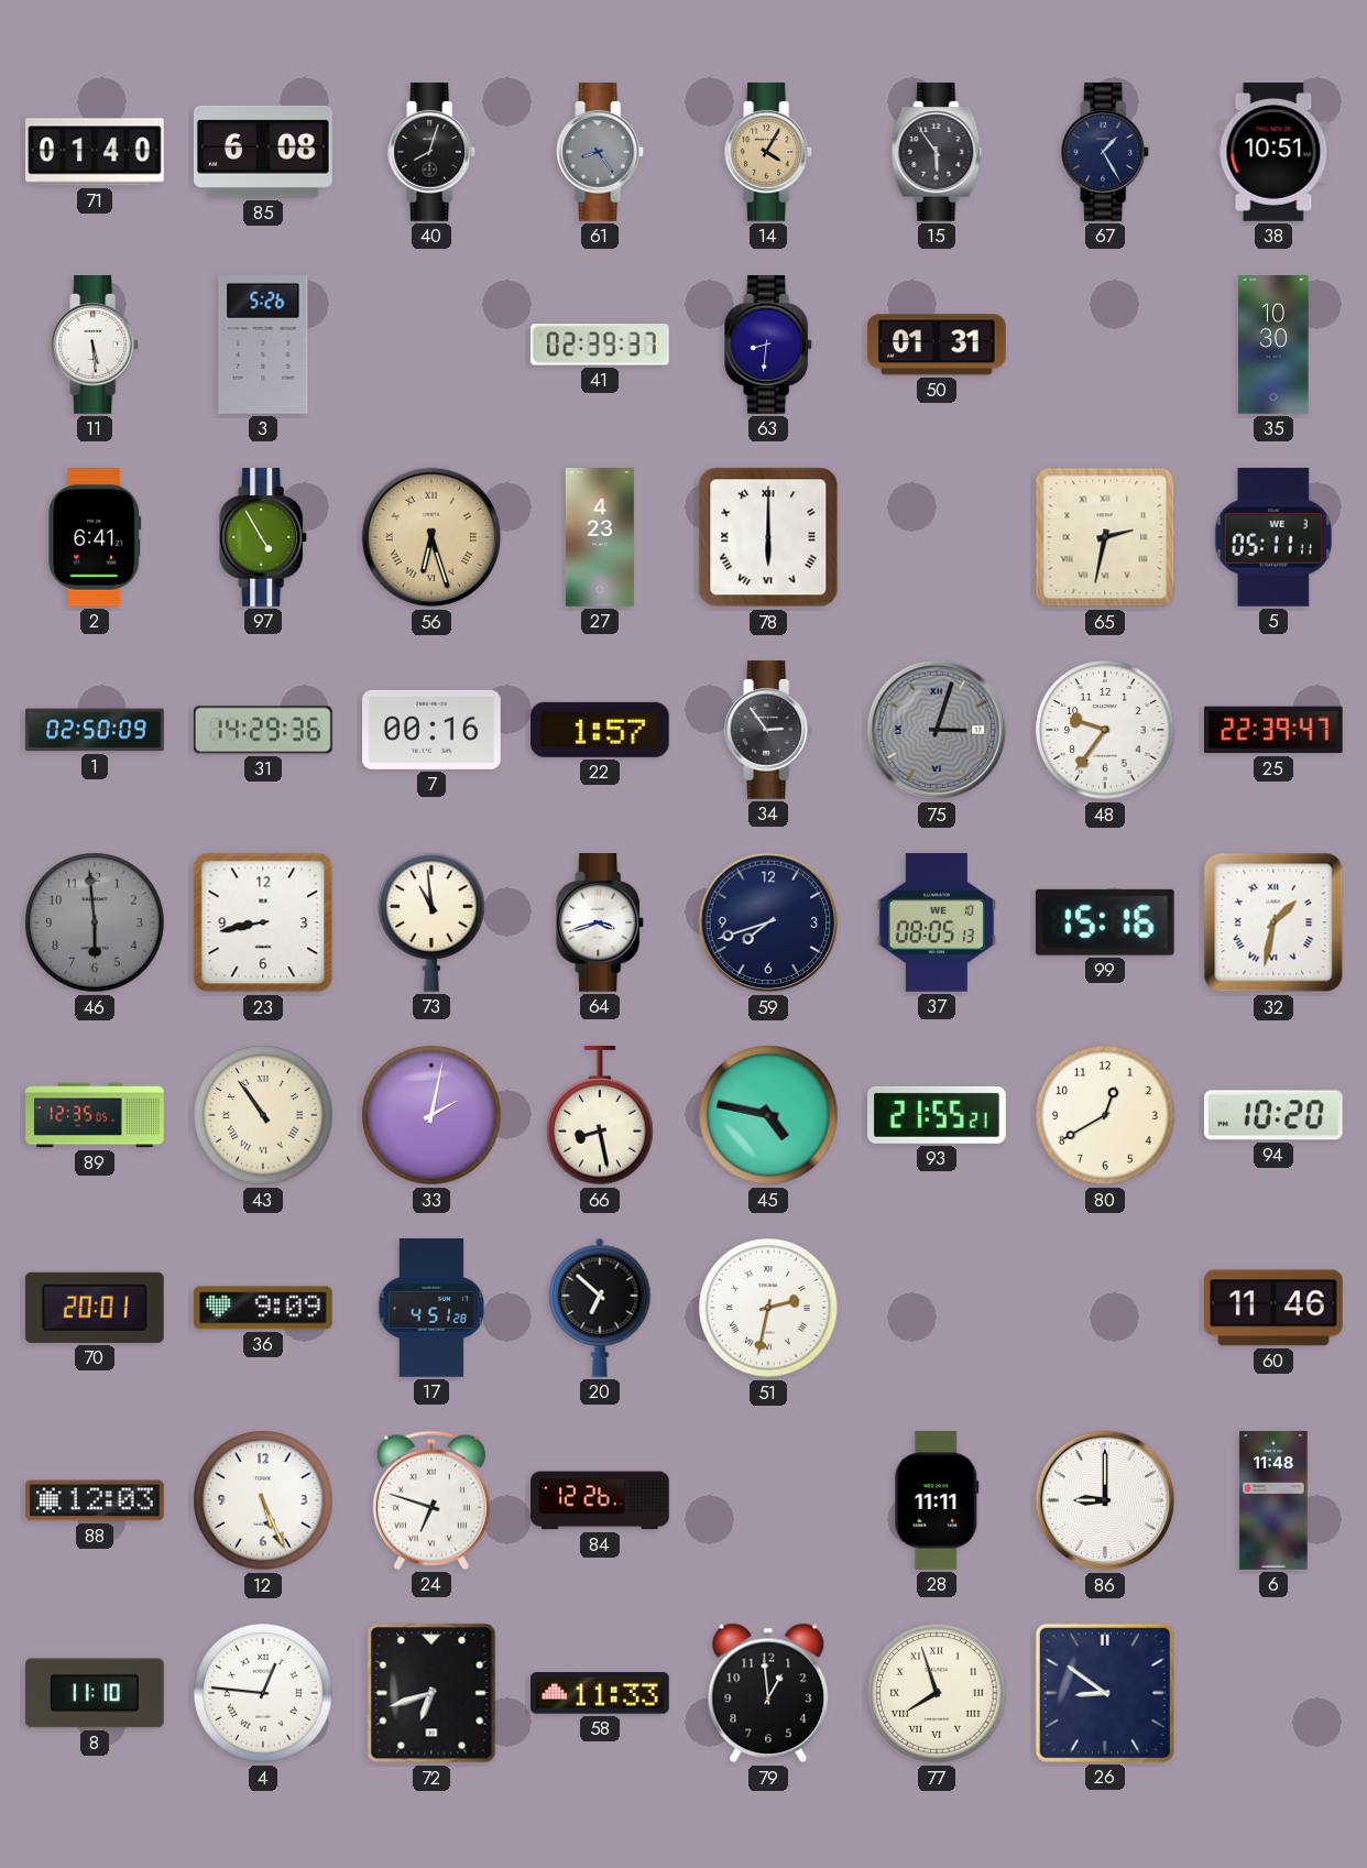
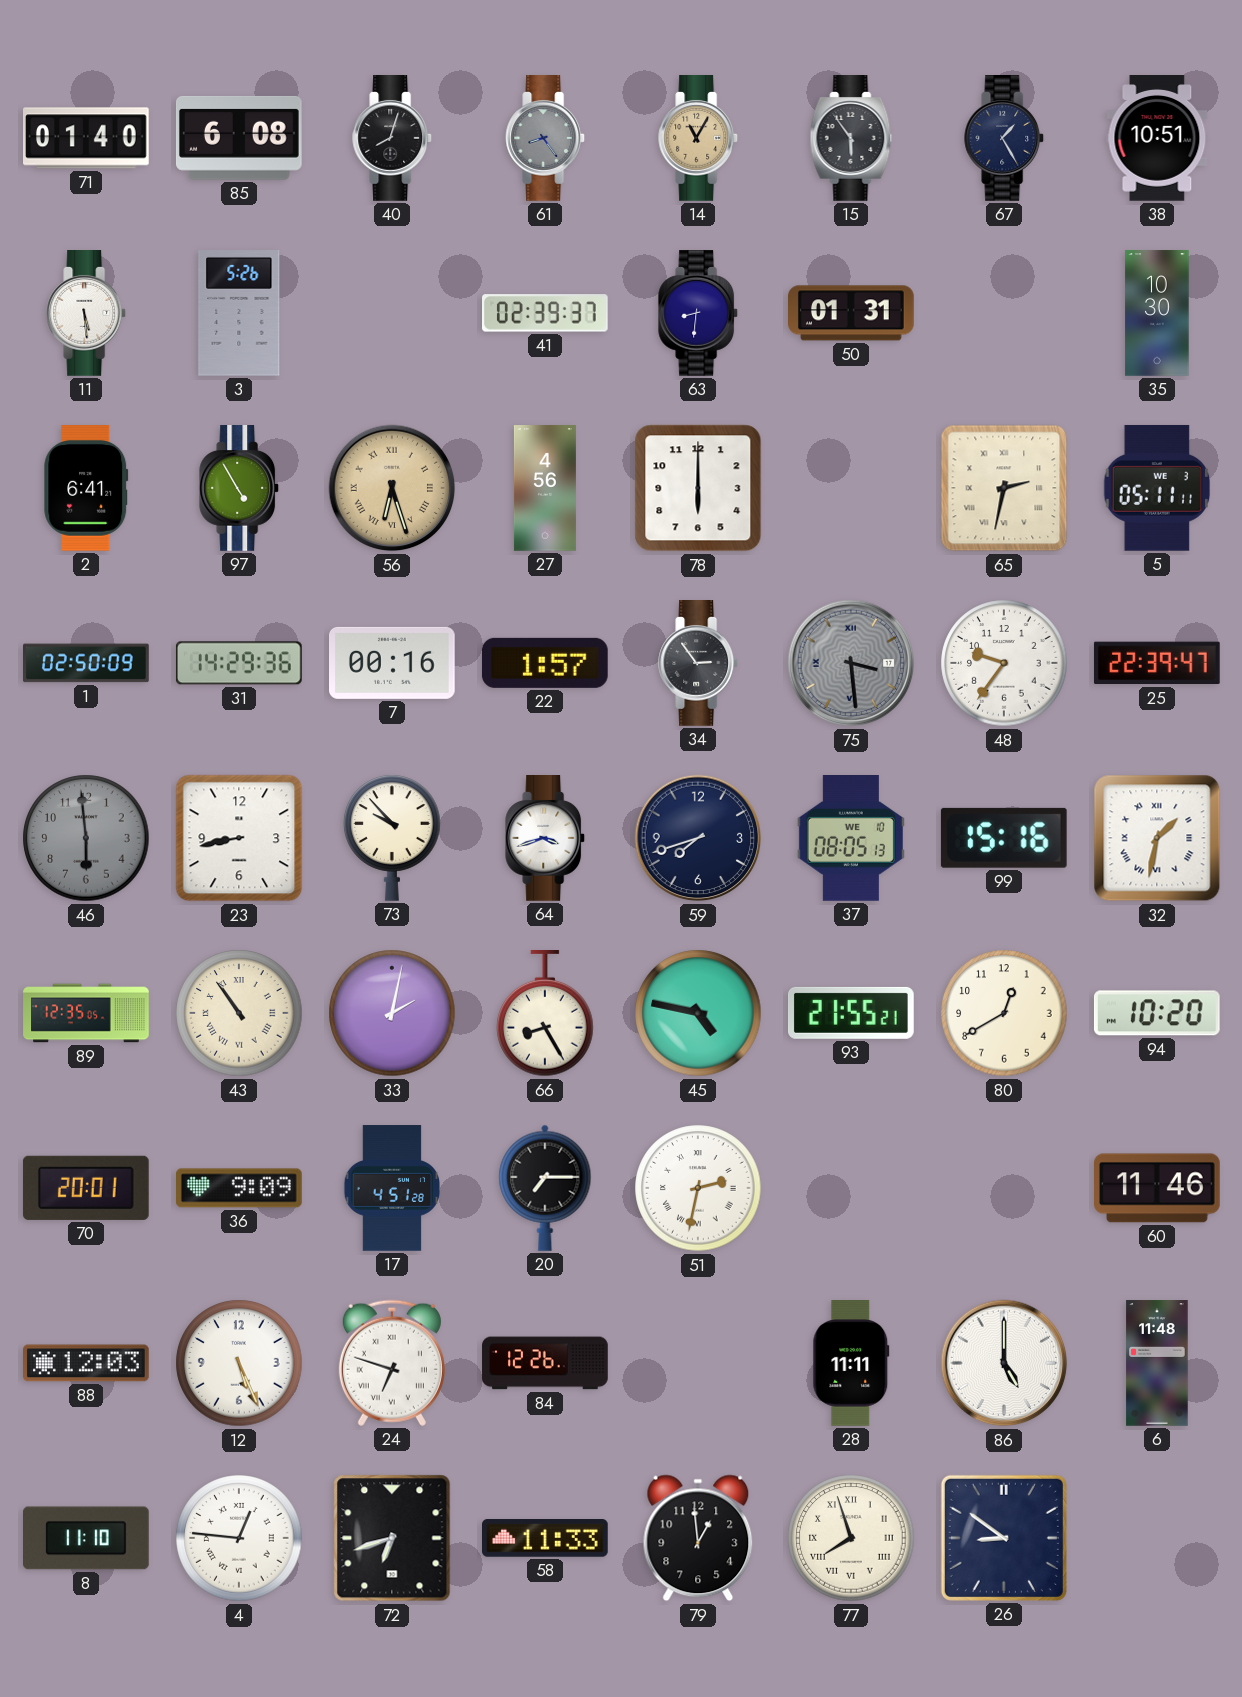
14: 4:05 -> 11:05 (699, 139)
27: 4:23 -> 4:56 (545, 488)
78 numerals: Roman -> Arabic (698, 488)
75: 3:03 -> 3:29 (851, 663)
73: 10:59 -> 9:53 (392, 838)
66: 8:28 -> 8:25 (545, 1014)
20: 6:52 -> 7:15 (545, 1188)
86: 9:00 -> 5:00 (1004, 1363)
